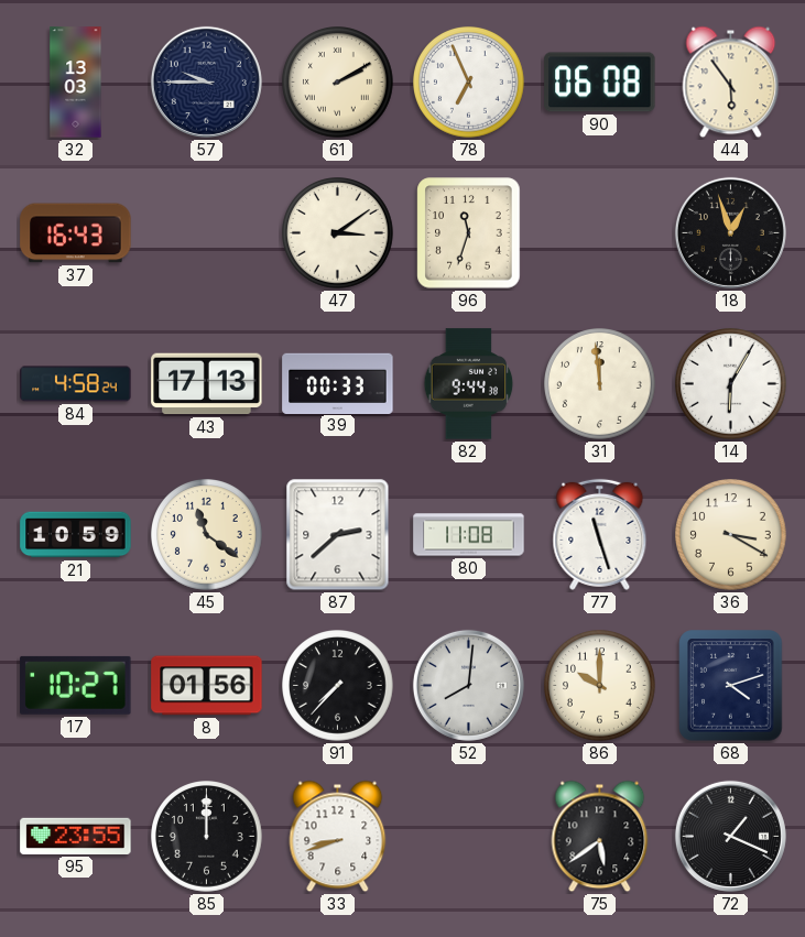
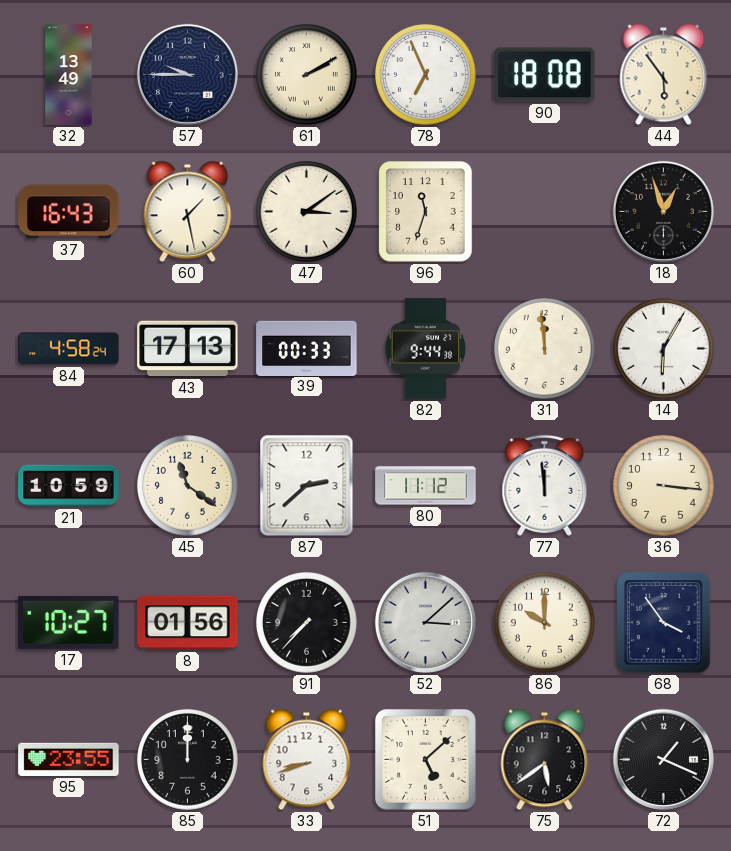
32: 13:03 -> 13:49 (69, 75)
90: 06:08 -> 18:08 (545, 75)
60: none -> 1:28 (188, 212)
80: 11:08 -> 11:12 (426, 486)
77: 11:27 -> 11:59 (545, 485)
36: 3:20 -> 3:16 (664, 486)
52: 8:01 -> 3:08 (425, 622)
68: 4:12 -> 3:54 (664, 623)
51: none -> 5:08 (426, 760)
